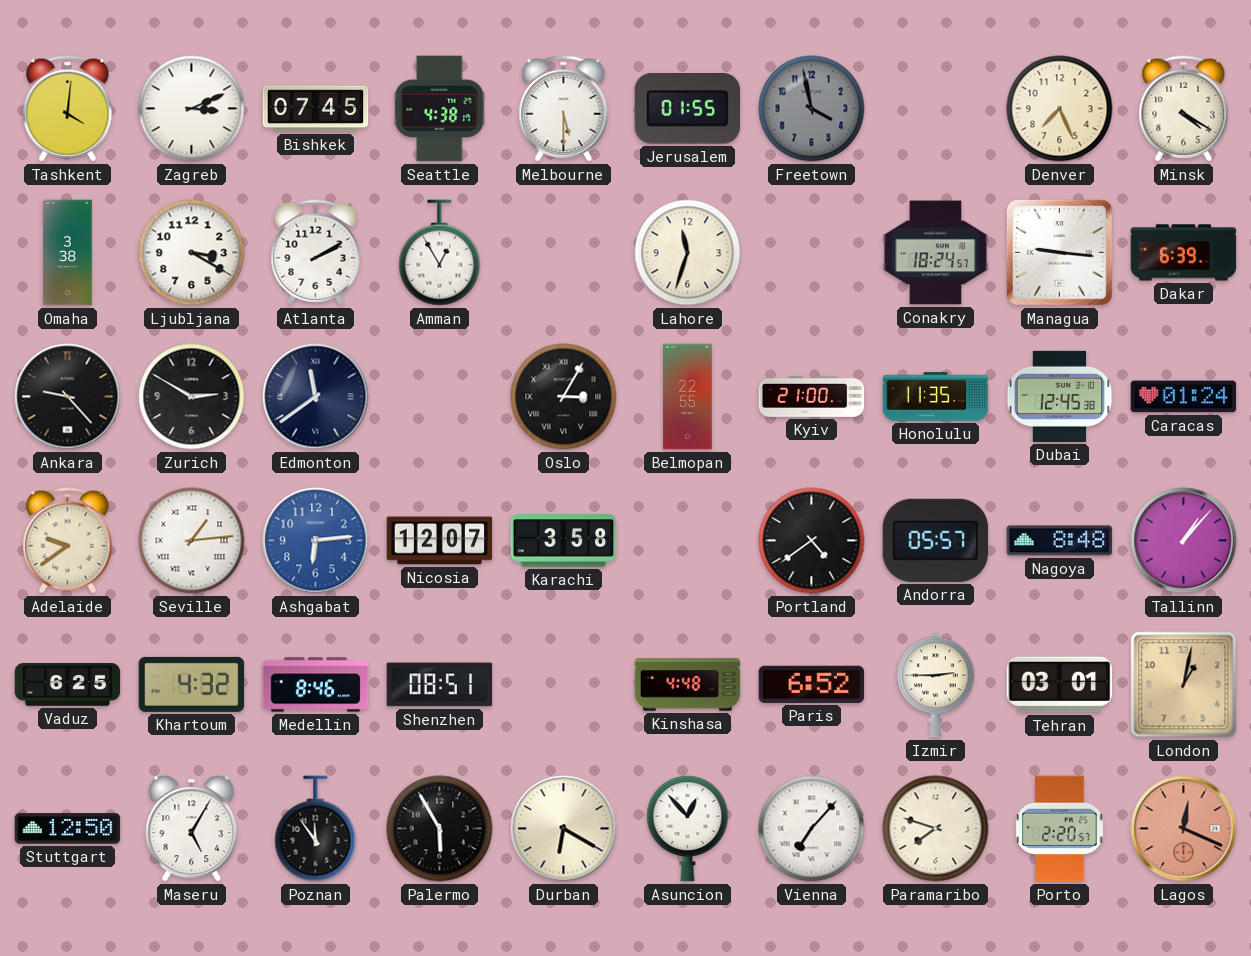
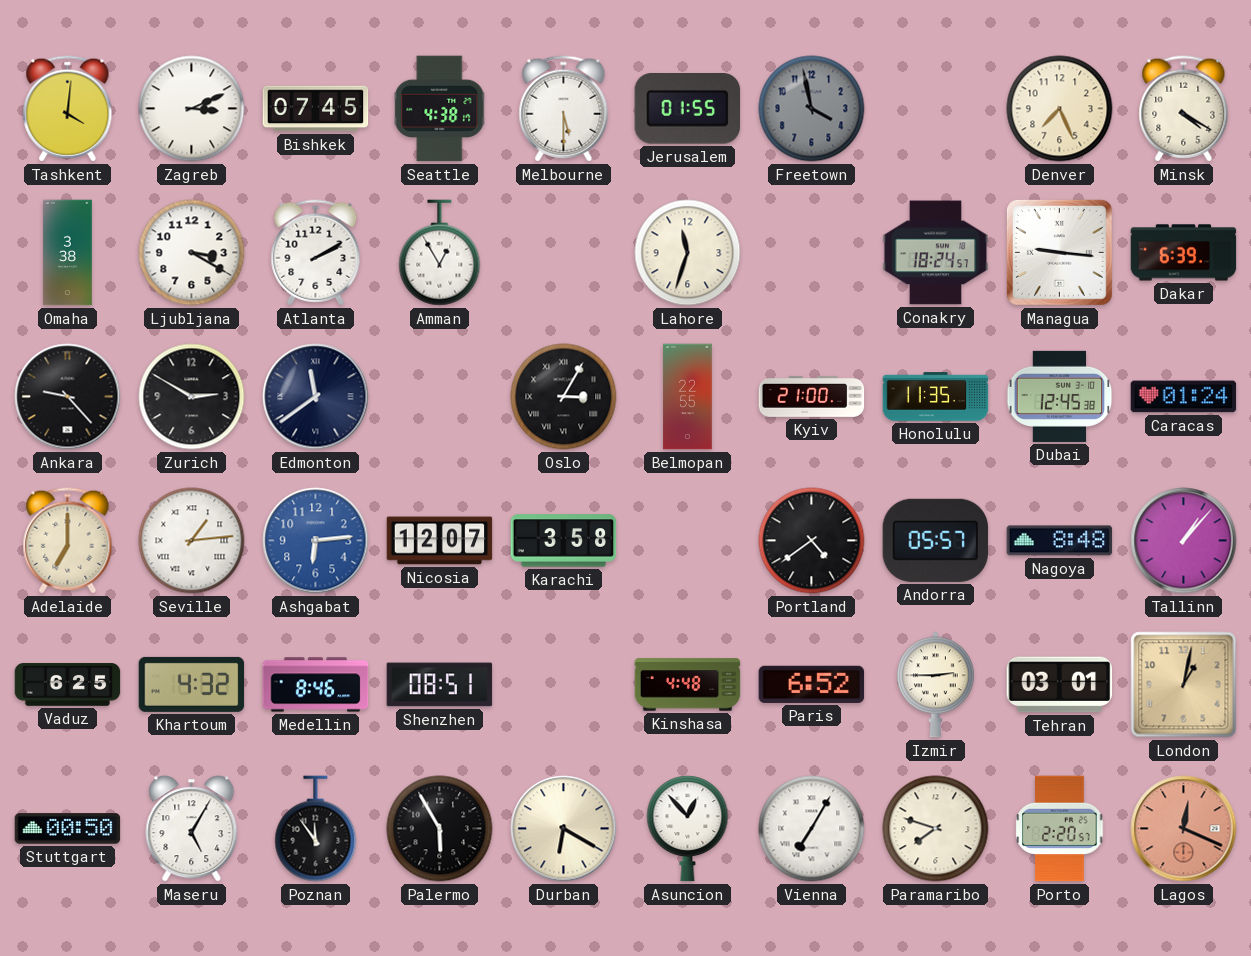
Adelaide: 9:39 -> 7:00 (68, 541)
Stuttgart: 12:50 -> 00:50 (68, 829)
Vienna: 7:07 -> 7:05 (812, 829)
